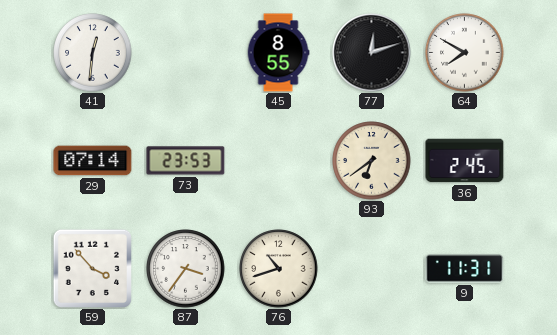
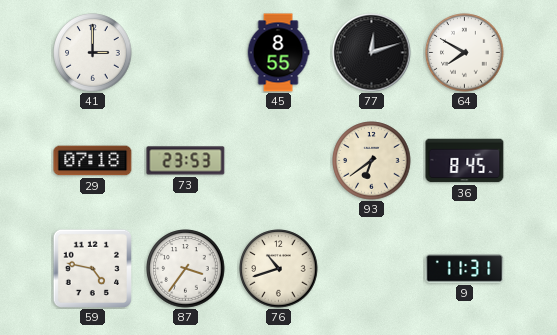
41: 12:31 -> 3:00 (93, 53)
29: 07:14 -> 07:18 (93, 161)
36: 2:45 -> 8:45 (465, 161)
59: 3:53 -> 4:47 (92, 268)
